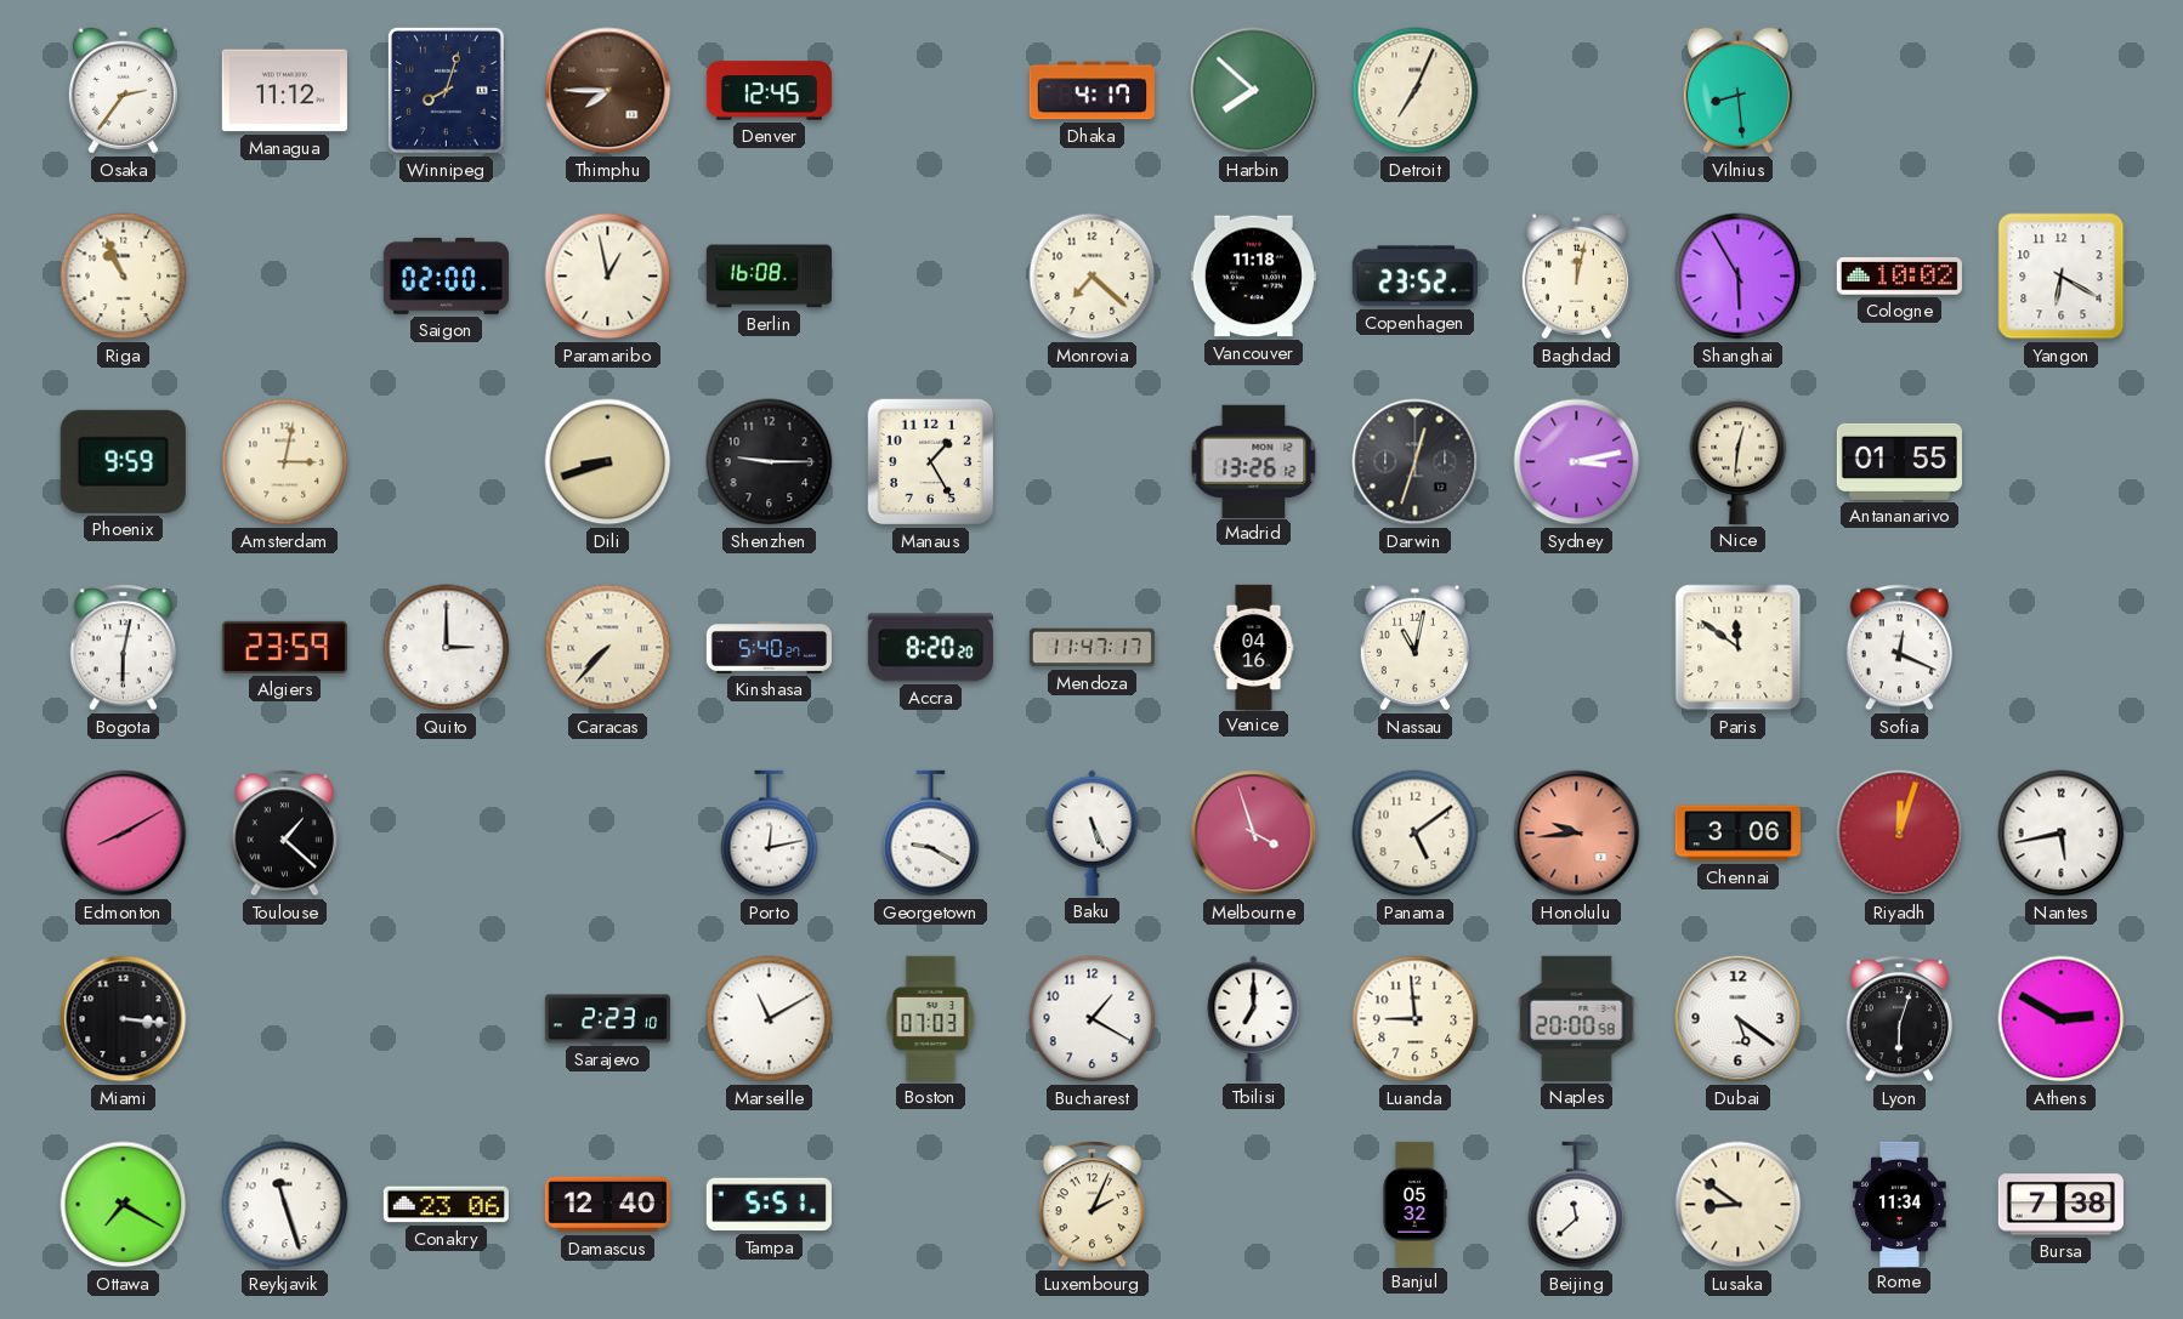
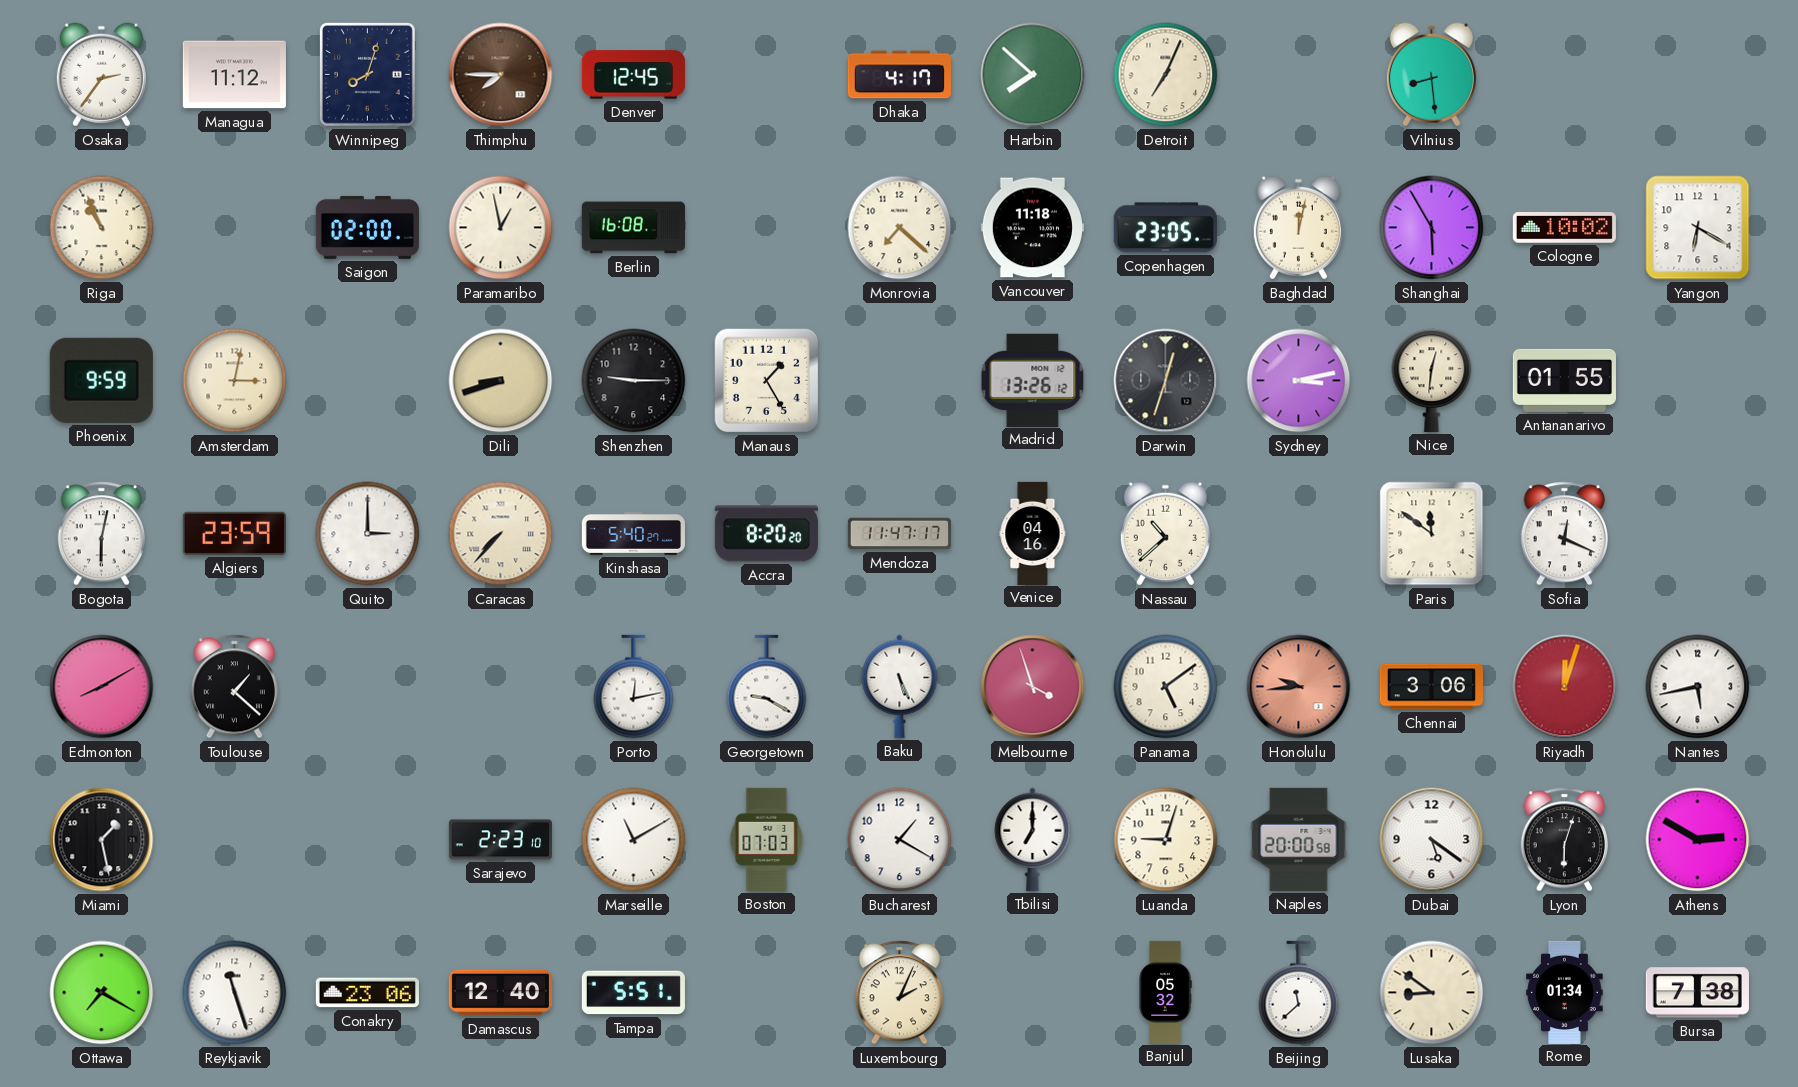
Copenhagen: 23:52 -> 23:05 (1165, 228)
Nassau: 11:02 -> 10:38 (1165, 534)
Miami: 3:16 -> 1:28 (102, 840)
Luanda: 8:59 -> 9:03 (1166, 840)
Rome: 11:34 -> 01:34 (1565, 992)
